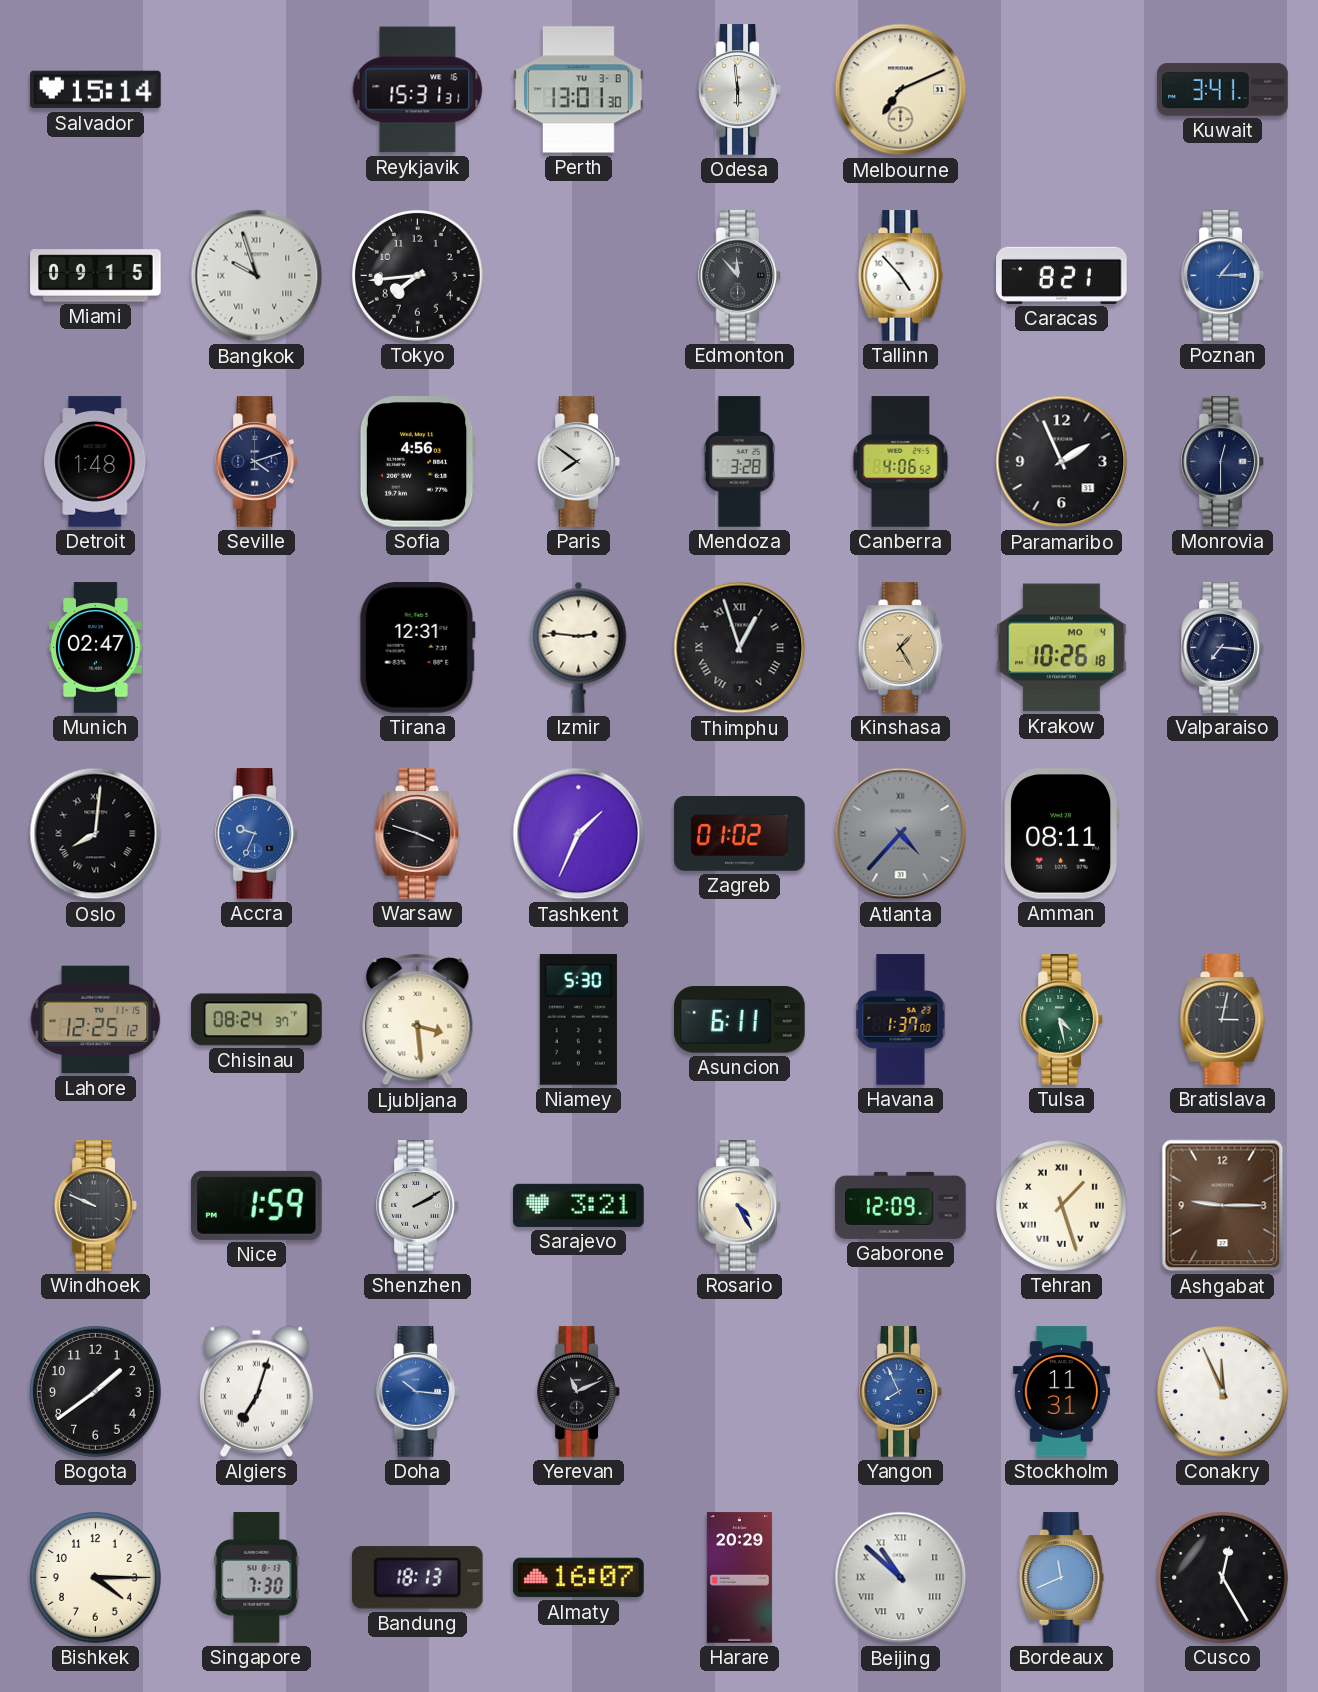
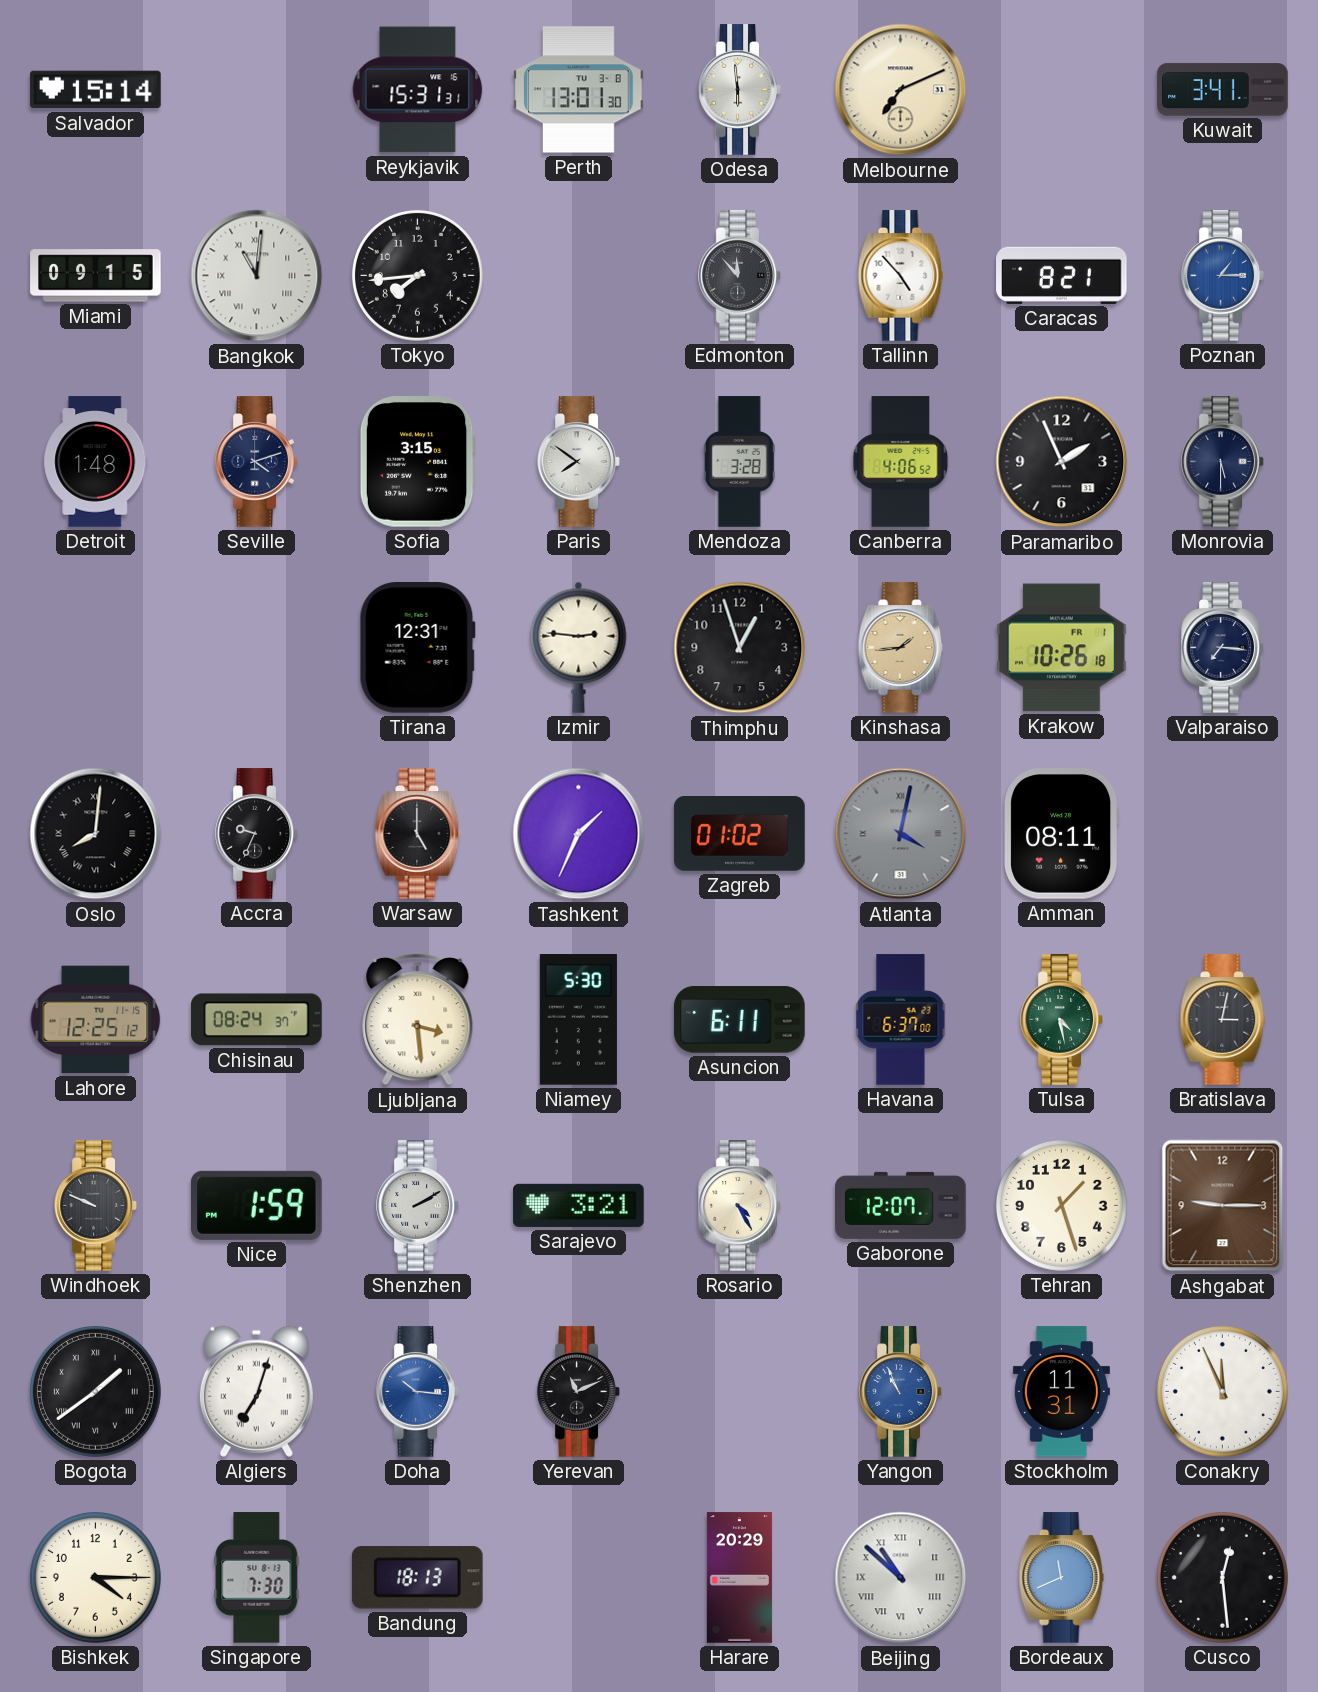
Bangkok: 9:57 -> 11:01 (257, 276)
Sofia: 4:56 -> 3:15 (417, 462)
Monrovia: 12:30 -> 5:30 (1223, 462)
Munich: 02:47 -> none (96, 648)
Thimphu numerals: Roman -> Arabic (740, 648)
Kinshasa: 1:25 -> 1:44 (901, 648)
Krakow date: MO 4 -> FR 1 (1062, 648)
Accra dial: blue -> black (257, 834)
Warsaw: 3:48 -> 5:00 (418, 834)
Atlanta: 4:37 -> 4:02 (901, 834)
Havana: 1:37 -> 6:37 (901, 1020)
Gaborone: 12:09 -> 12:07 (901, 1205)
Tehran numerals: Roman -> Arabic (1061, 1205)
Bogota numerals: Arabic -> Roman (95, 1391)
Yangon: 7:56 -> 10:56 (901, 1392)
Almaty: 16:07 -> none (579, 1578)
Cusco: 12:25 -> 12:29 (1222, 1577)
